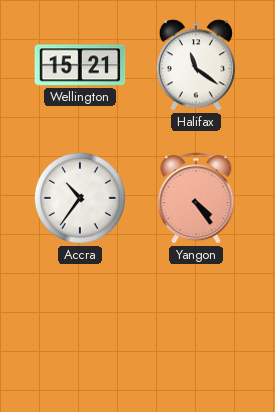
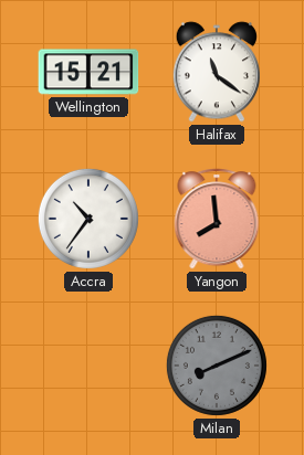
Yangon: 4:24 -> 7:59 (217, 219)
Milan: none -> 8:11 (217, 366)
